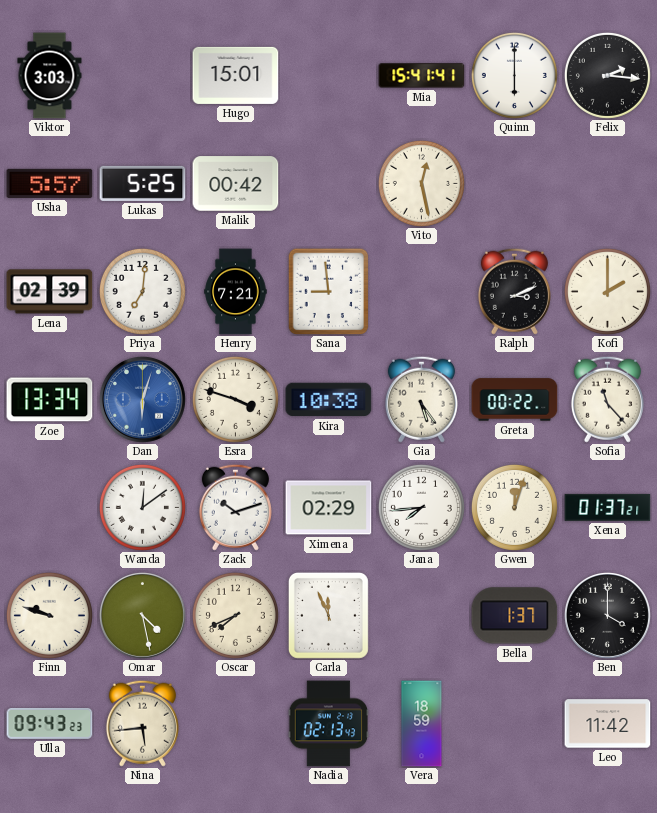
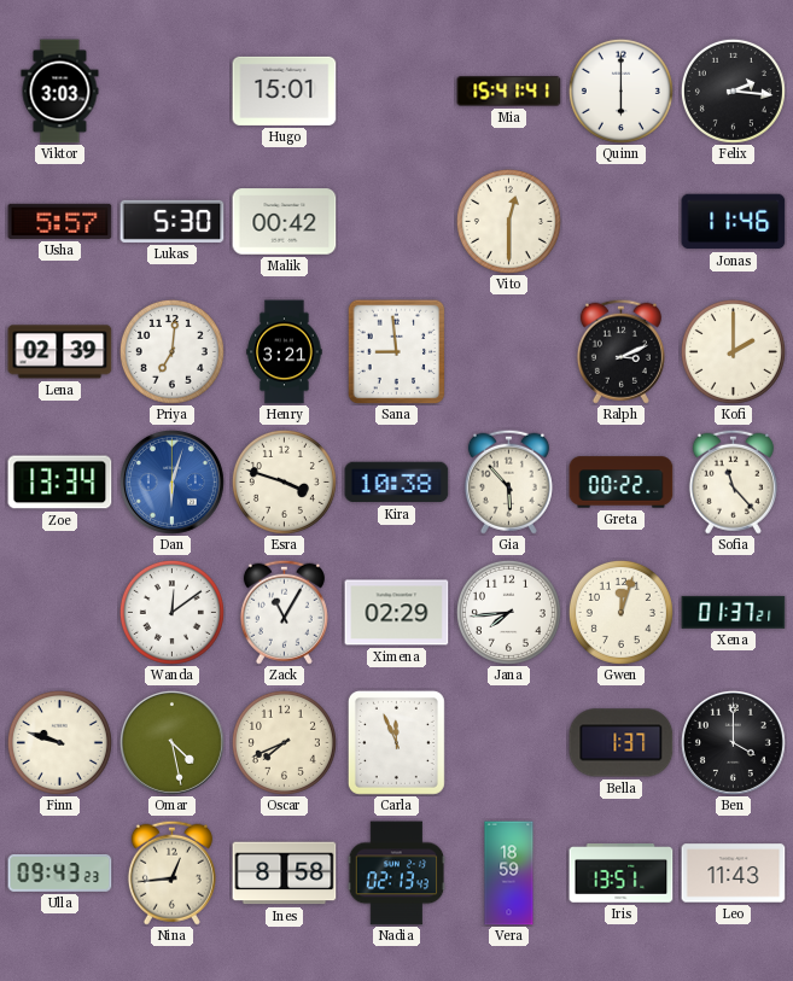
Lukas: 5:25 -> 5:30 (173, 221)
Vito: 12:28 -> 12:30 (508, 221)
Jonas: none -> 11:46 (734, 222)
Henry: 7:21 -> 3:21 (285, 352)
Gia: 5:24 -> 5:53 (508, 481)
Zack: 10:12 -> 11:05 (284, 612)
Nina: 5:44 -> 12:44 (171, 872)
Ines: none -> 8:58 (285, 874)
Iris: none -> 13:51 (622, 874)
Leo: 11:42 -> 11:43 (734, 874)
